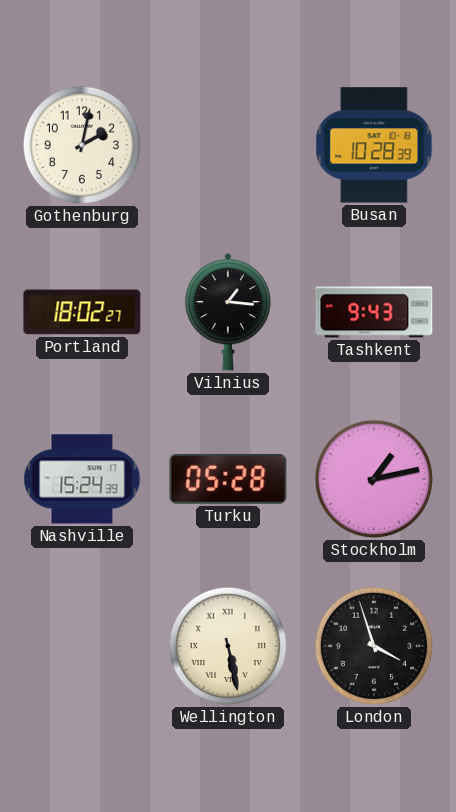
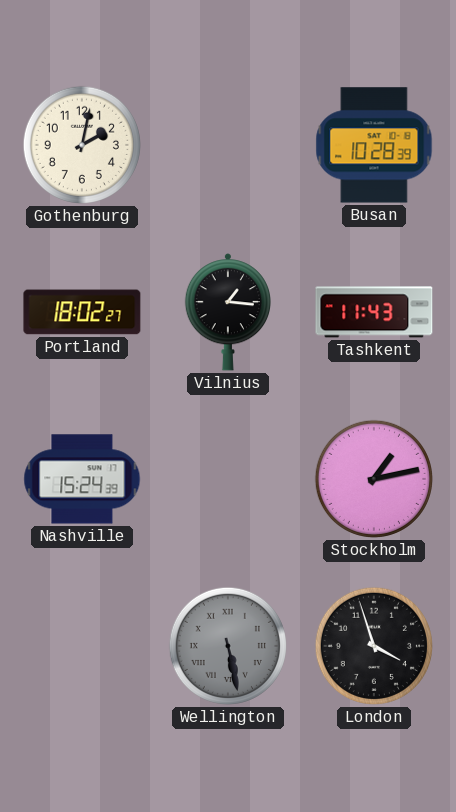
Tashkent: 9:43 -> 11:43 (374, 312)
Turku: 05:28 -> none (228, 479)
Wellington dial: cream -> grey (228, 646)
